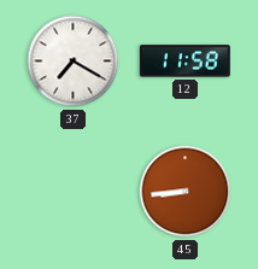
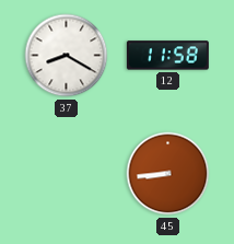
37: 7:20 -> 8:20 (67, 56)
